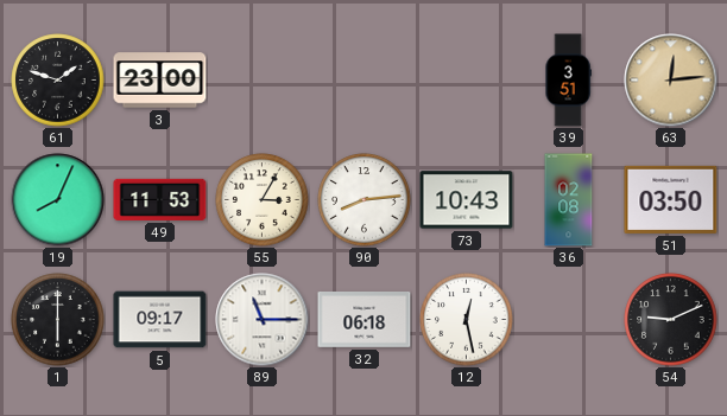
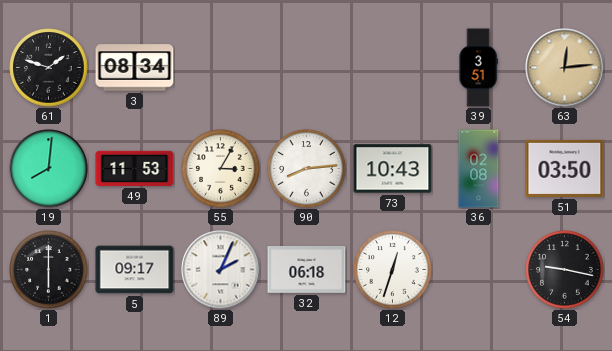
3: 23:00 -> 08:34 (135, 68)
19: 8:04 -> 8:01 (49, 169)
89: 11:15 -> 2:04 (221, 270)
12: 12:28 -> 12:33 (393, 270)
54: 9:11 -> 9:17 (565, 270)
